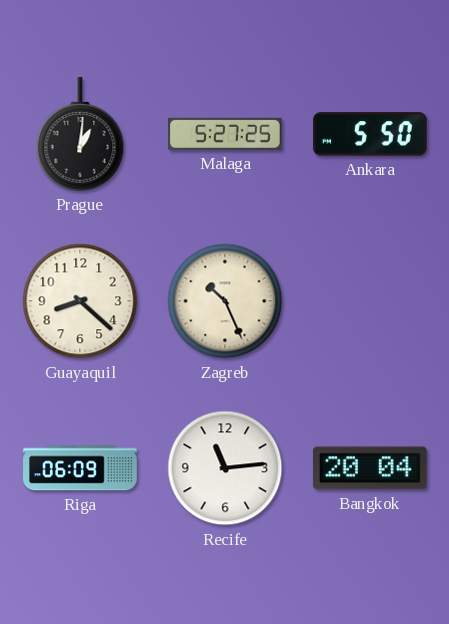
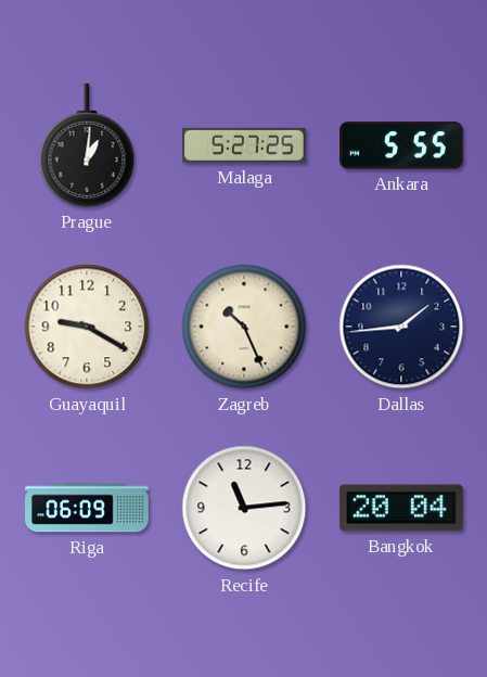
Ankara: 5:50 -> 5:55 (402, 145)
Guayaquil: 8:22 -> 9:20 (87, 327)
Dallas: none -> 1:44 (401, 327)
